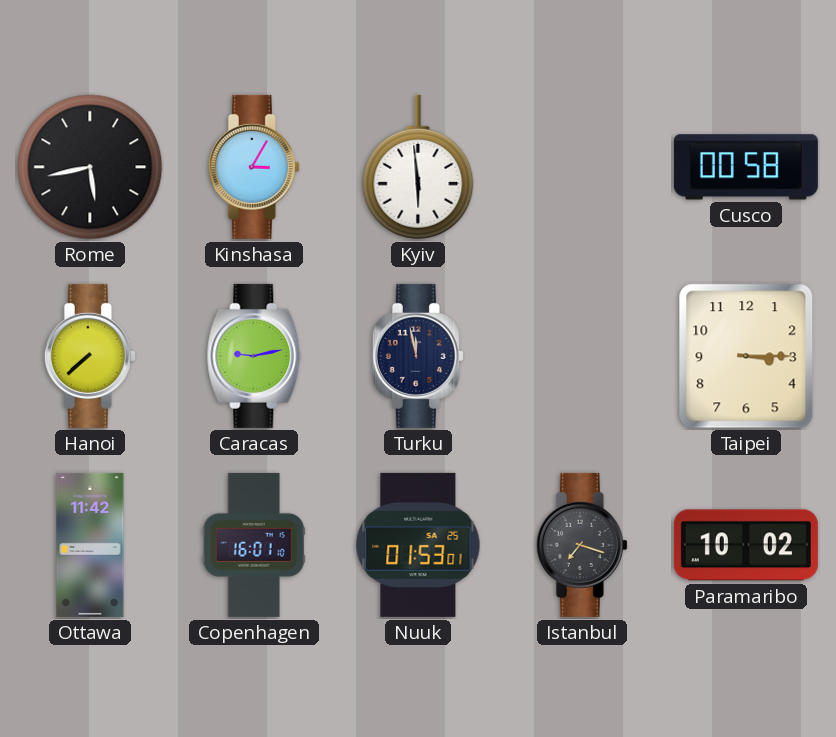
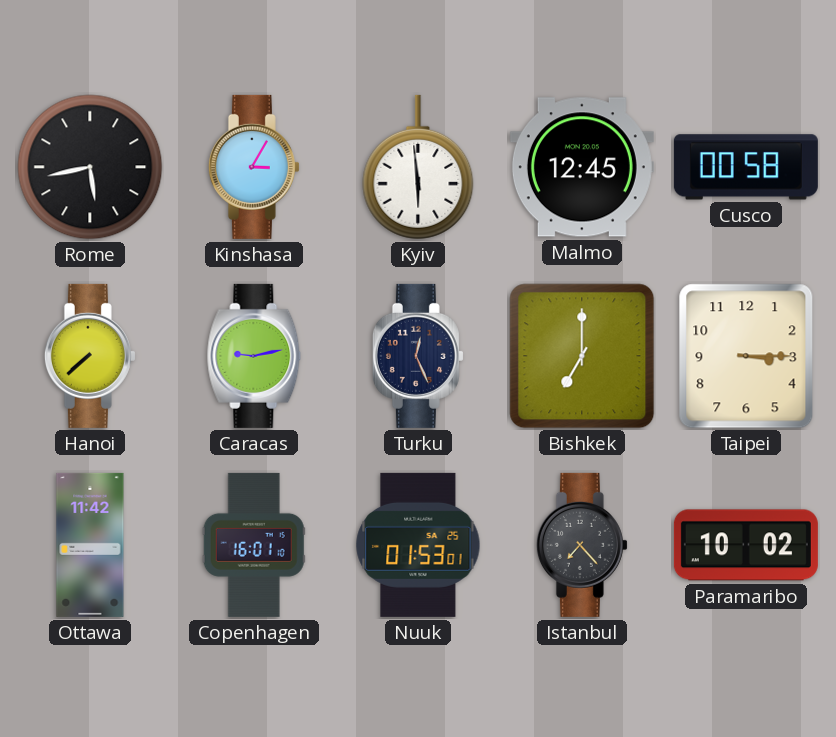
Malmo: none -> 12:45 (582, 167)
Turku: 11:58 -> 12:26 (418, 356)
Bishkek: none -> 7:00 (582, 356)
Istanbul: 7:18 -> 7:23 (582, 545)
